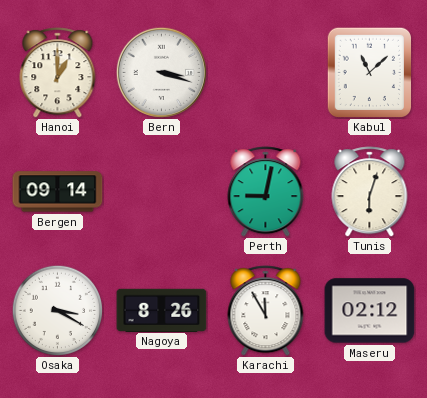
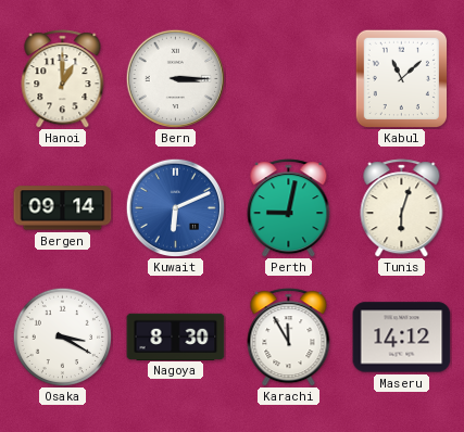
Bern: 3:18 -> 3:15 (175, 78)
Kuwait: none -> 6:11 (175, 207)
Nagoya: 8:26 -> 8:30 (176, 336)
Maseru: 02:12 -> 14:12 (402, 338)
